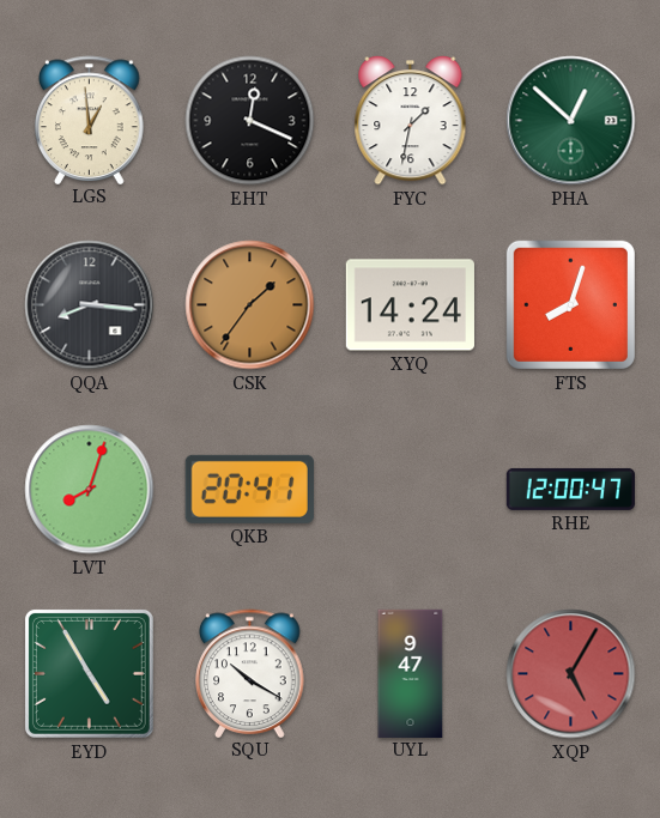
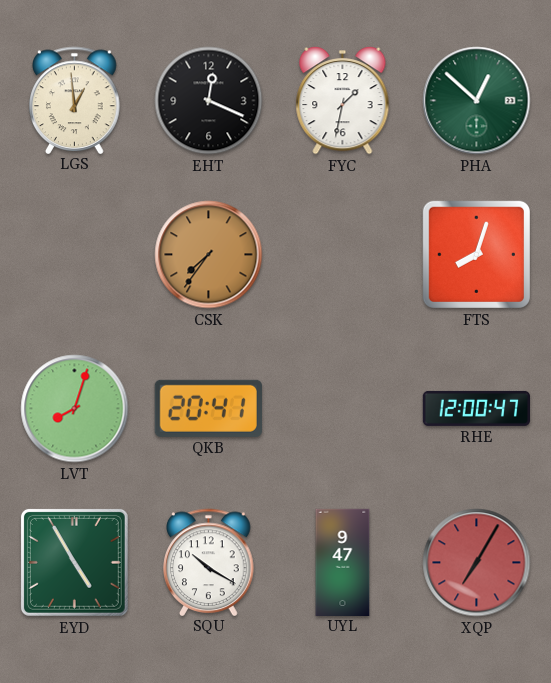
QQA: 8:16 -> none (90, 305)
CSK: 1:36 -> 7:36 (209, 255)
XYQ: 14:24 -> none (410, 305)
XQP: 5:05 -> 7:05 (477, 563)
